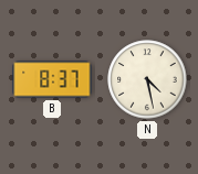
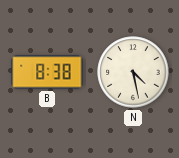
B: 8:37 -> 8:38 (47, 72)
